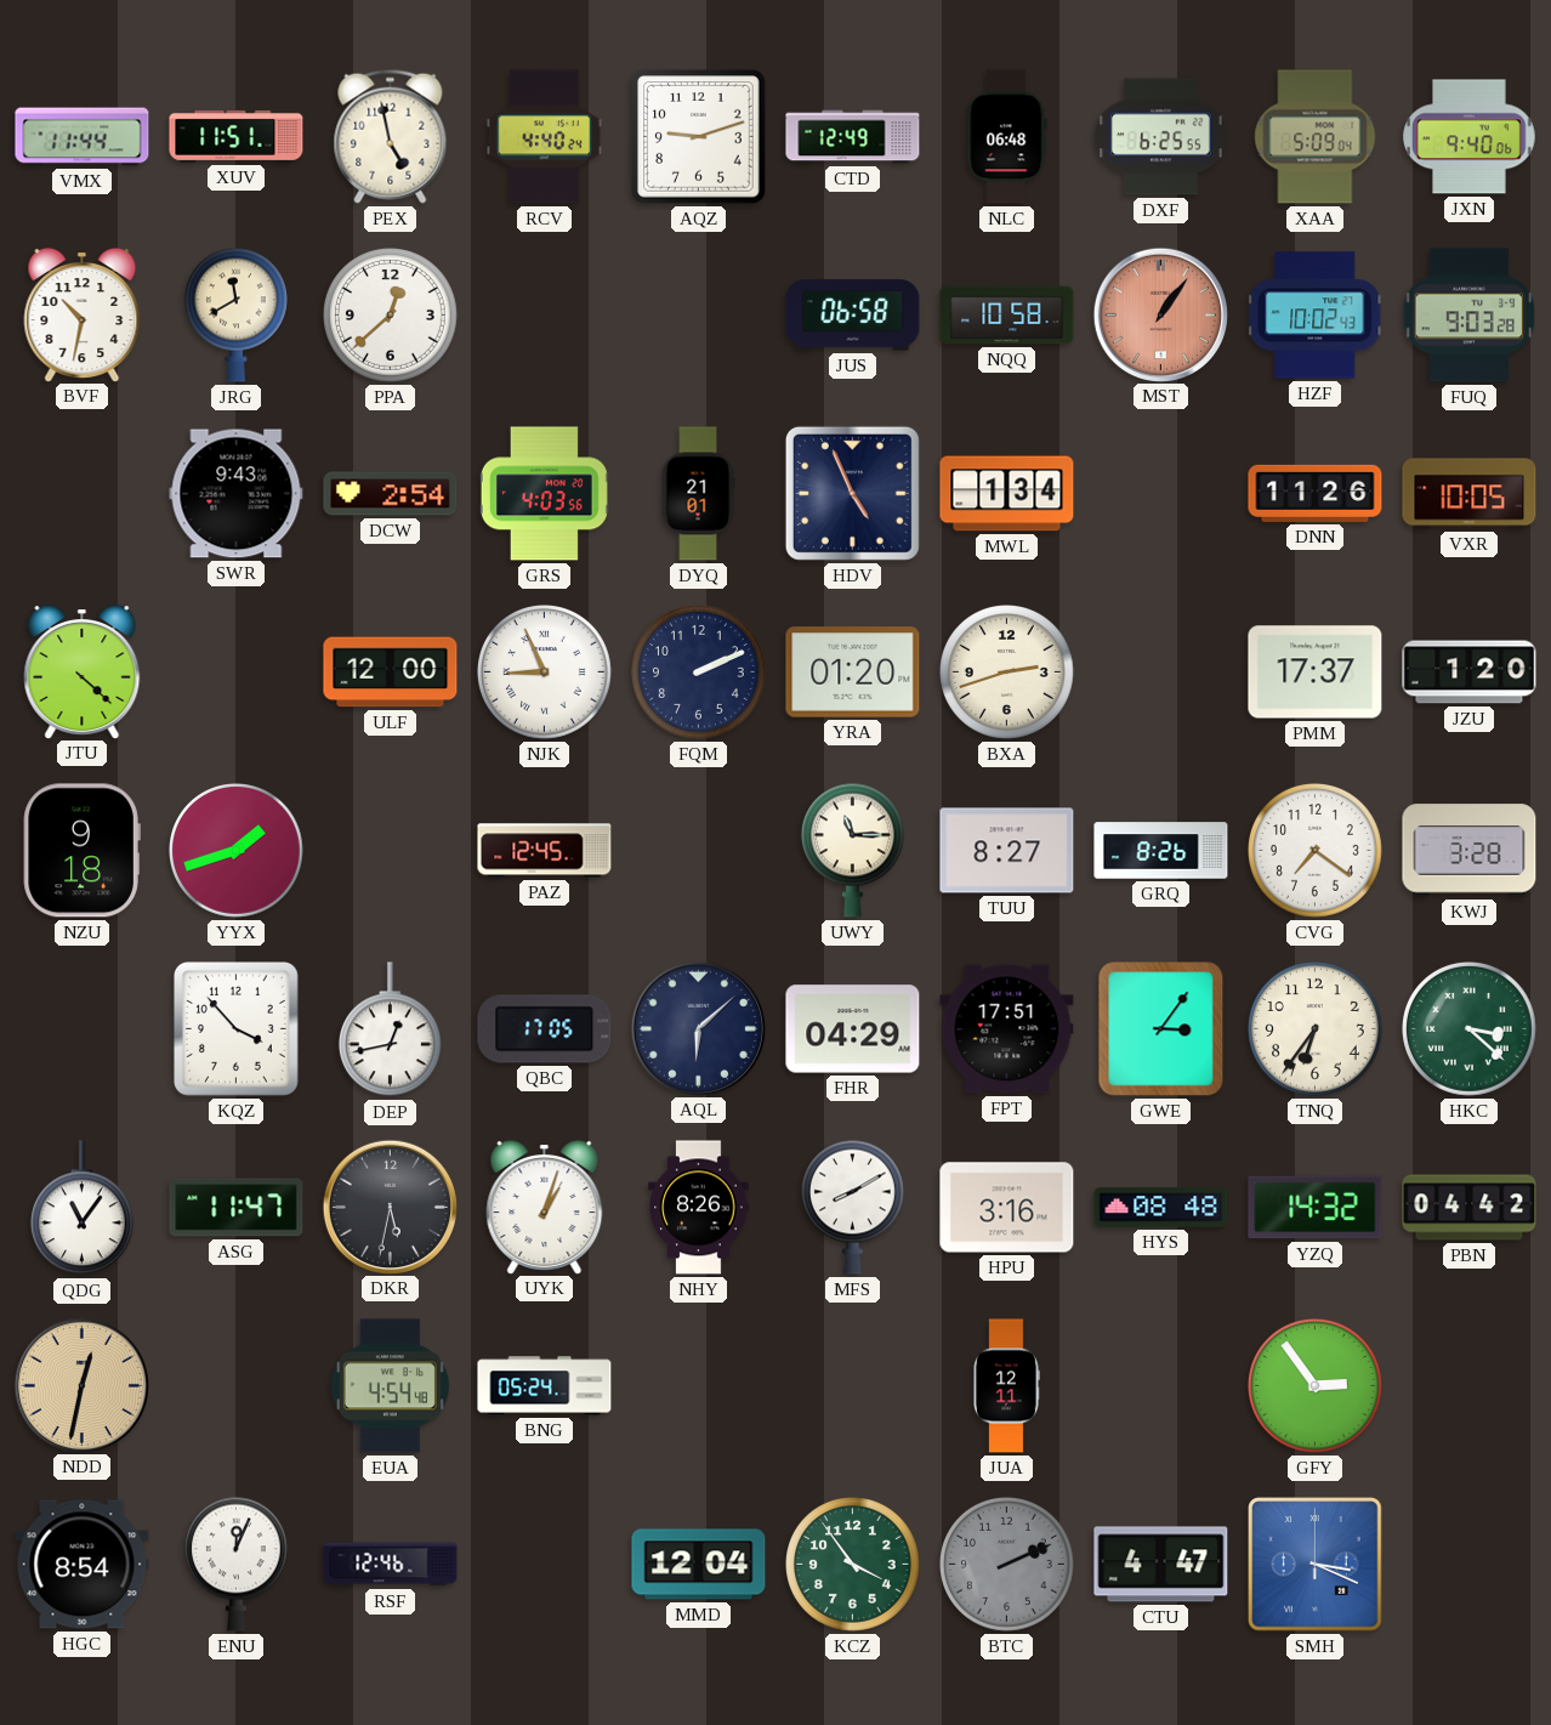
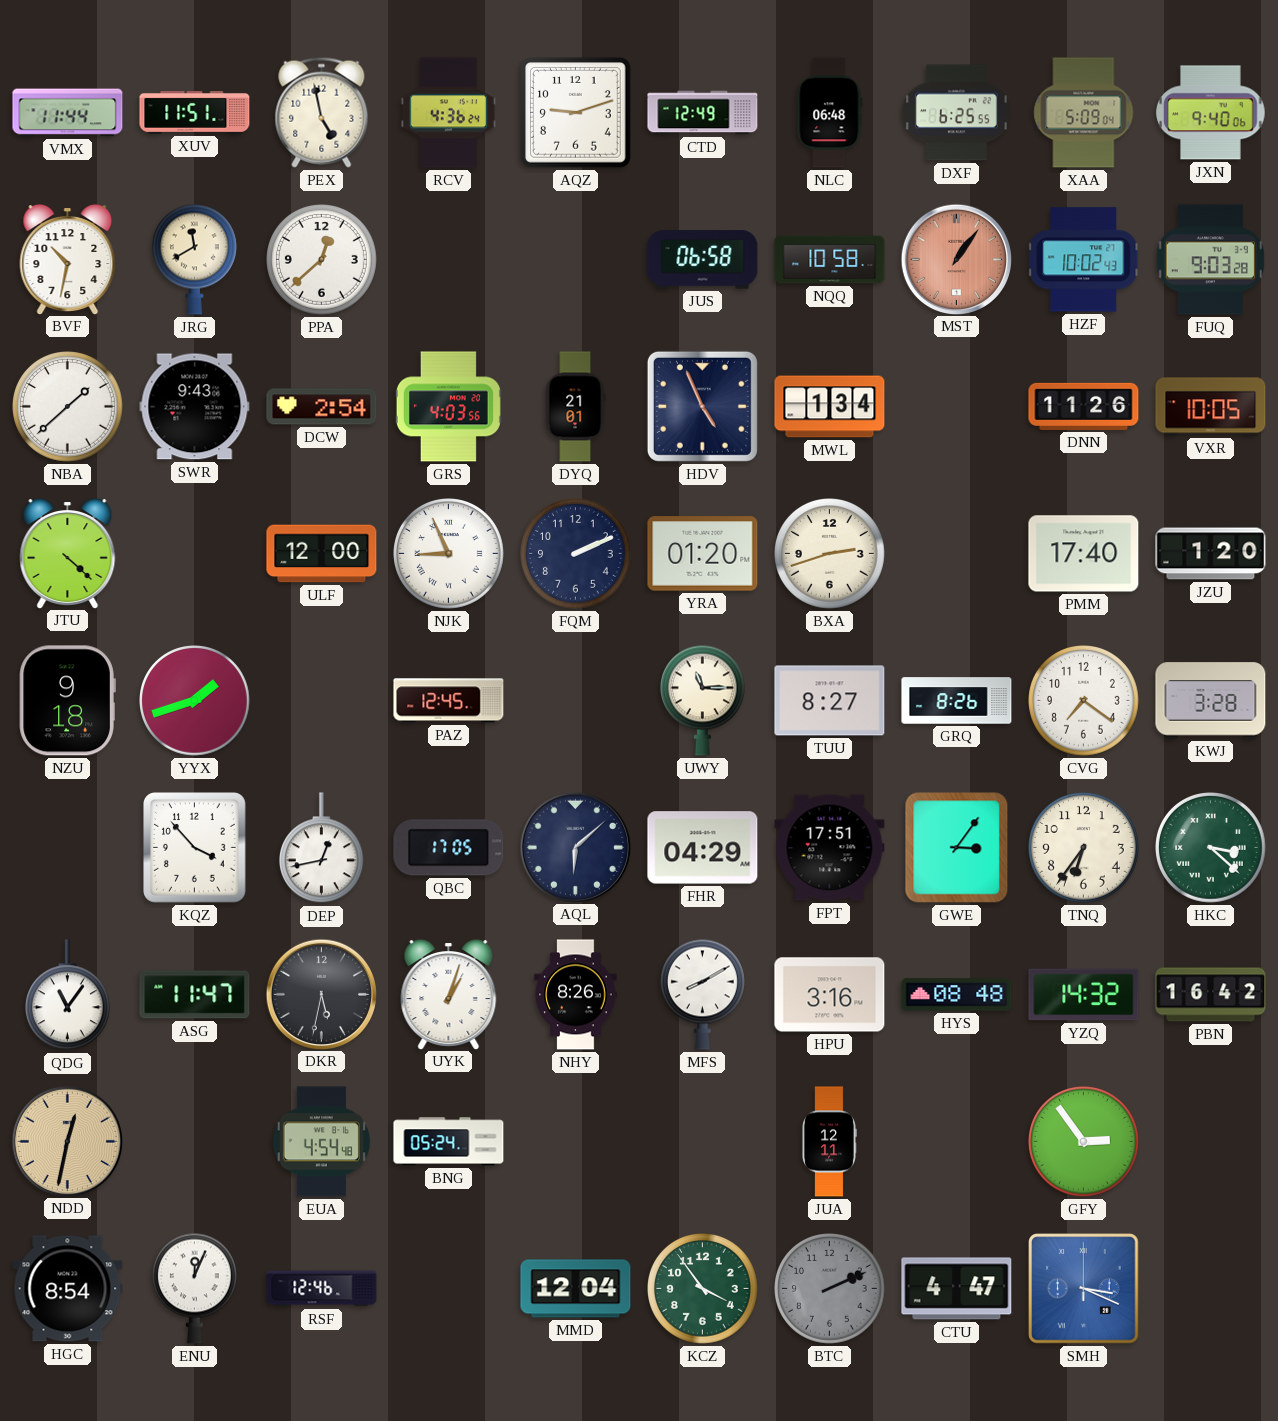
RCV: 4:40 -> 4:36 (448, 113)
NBA: none -> 1:38 (68, 407)
PMM: 17:37 -> 17:40 (1084, 554)
PBN: 04:42 -> 16:42 (1211, 995)
